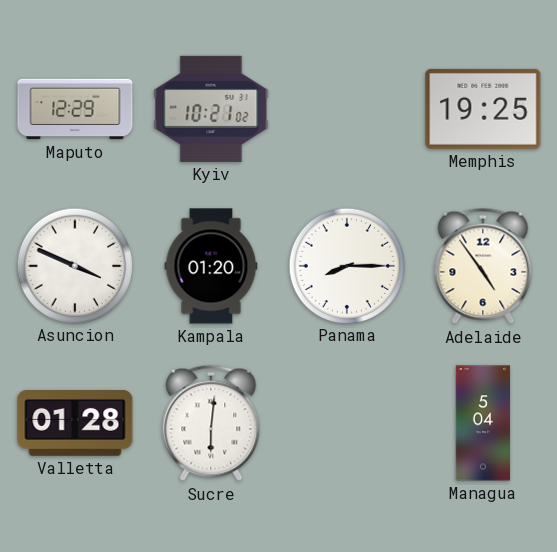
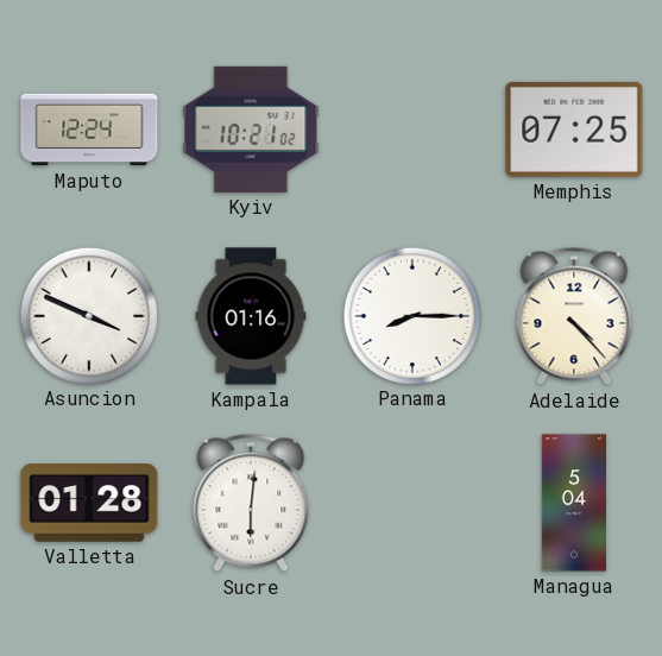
Maputo: 12:29 -> 12:24 (89, 130)
Memphis: 19:25 -> 07:25 (574, 130)
Kampala: 01:20 -> 01:16 (251, 316)
Adelaide: 4:54 -> 4:23 (574, 316)
